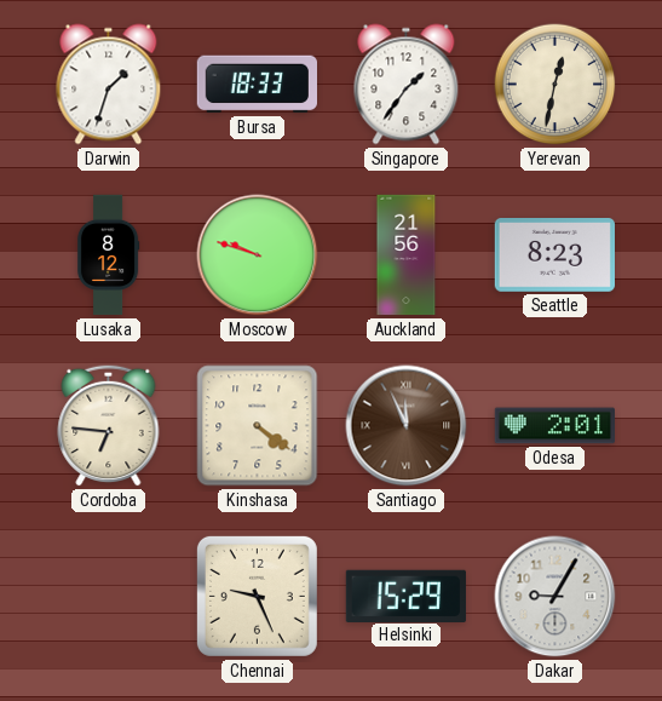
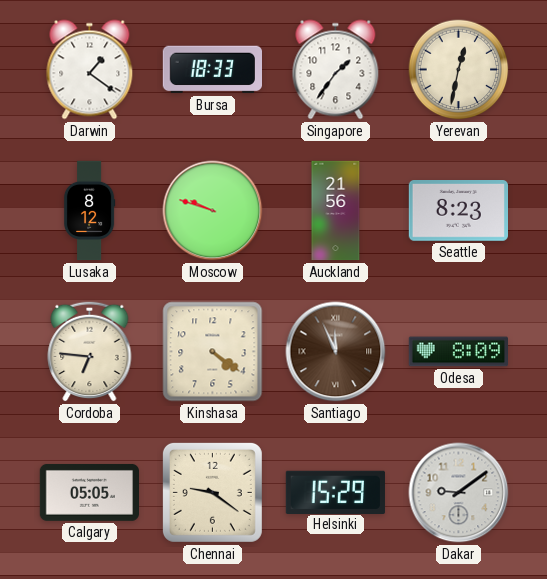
Darwin: 1:33 -> 1:21 (90, 70)
Odesa: 2:01 -> 8:09 (458, 352)
Calgary: none -> 05:05 (89, 492)
Chennai: 9:26 -> 9:21 (212, 492)
Dakar: 9:05 -> 9:09 (459, 493)
